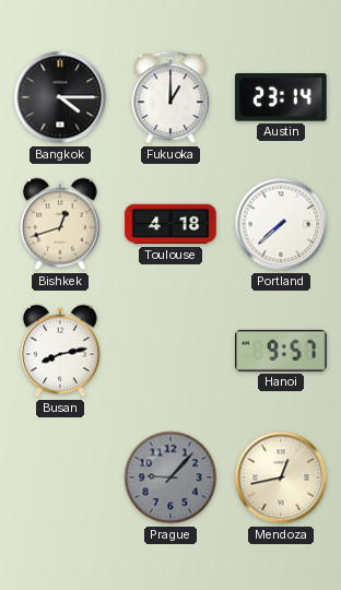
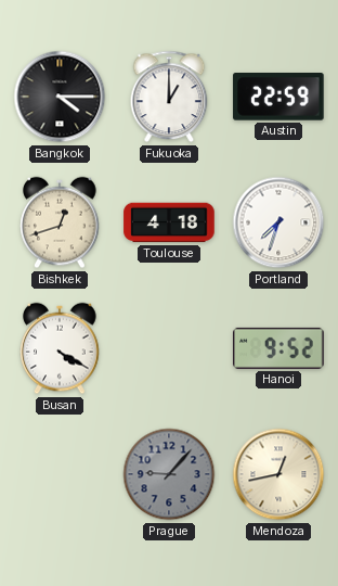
Austin: 23:14 -> 22:59 (278, 97)
Portland: 7:38 -> 7:33 (278, 222)
Busan: 8:13 -> 4:20 (60, 348)
Hanoi: 9:57 -> 9:52 (278, 348)
